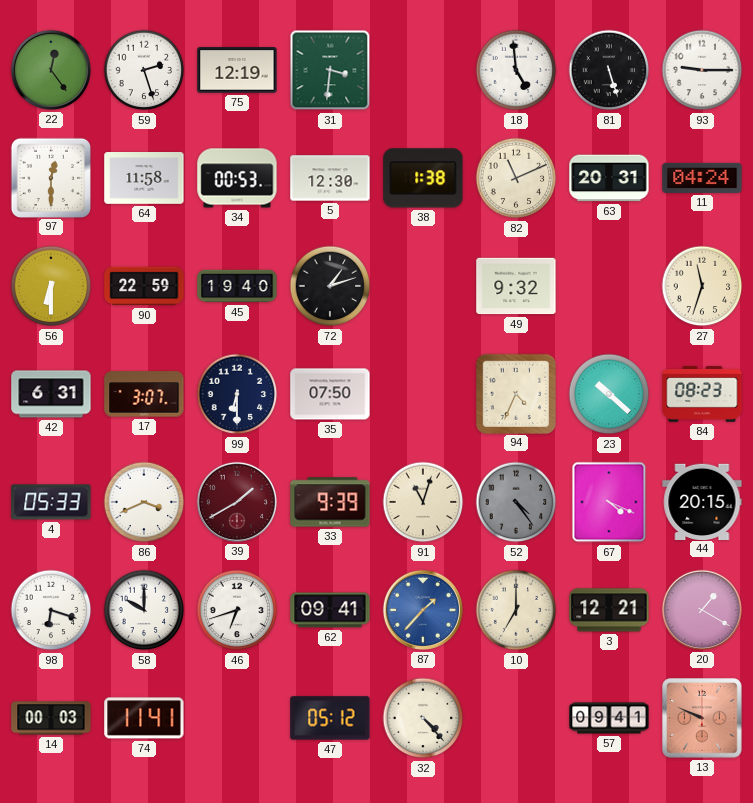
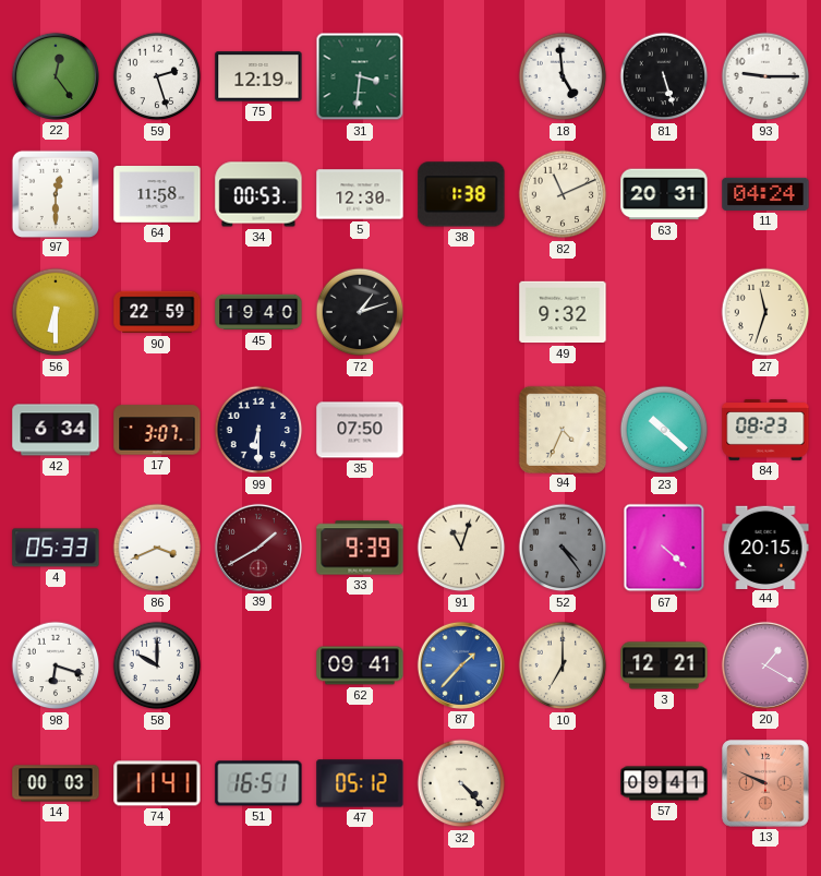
42: 6:31 -> 6:34 (56, 430)
67: 4:19 -> 4:22 (664, 548)
46: 6:42 -> none (237, 610)
51: none -> 16:51 (258, 783)
